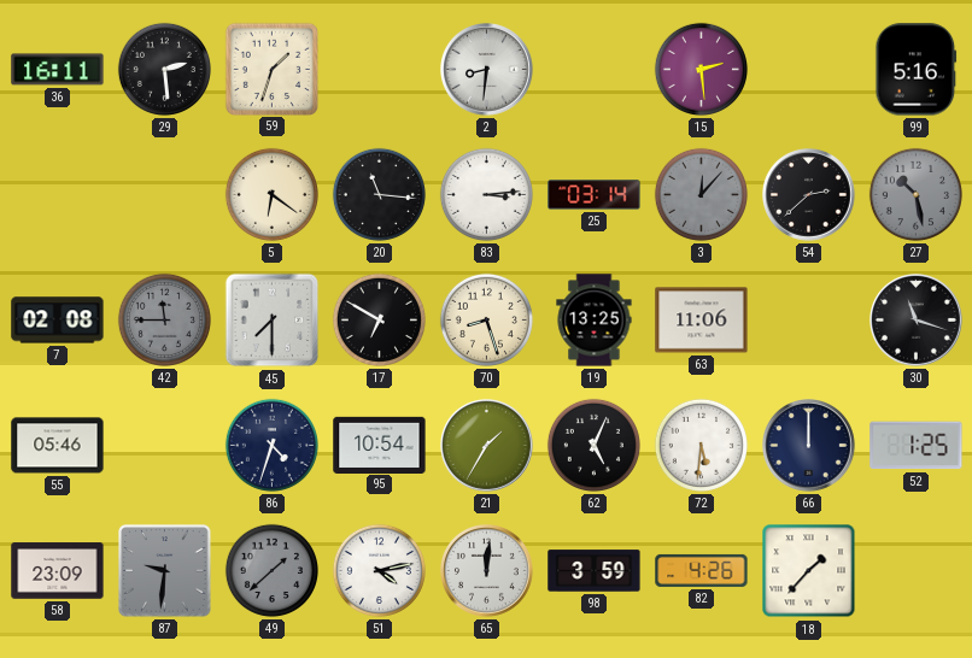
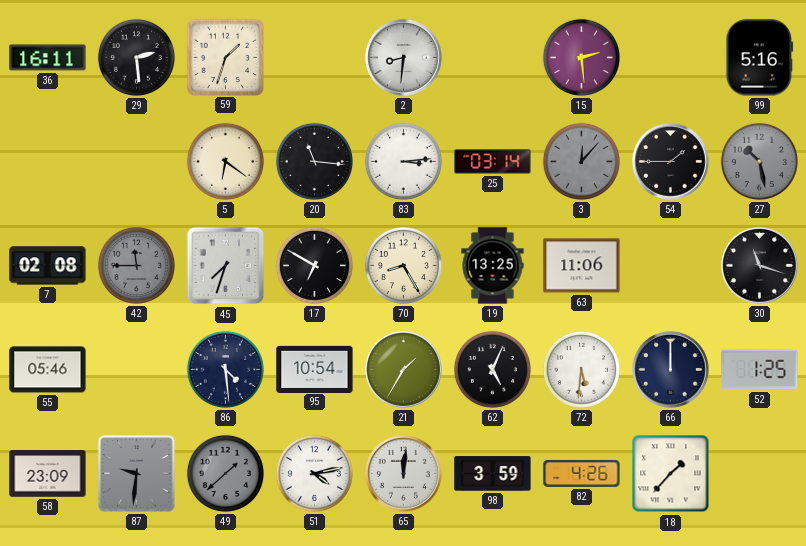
54: 2:38 -> 1:45 (671, 162)
45: 7:30 -> 7:33 (226, 266)
70: 8:27 -> 8:25 (403, 265)
86: 4:33 -> 4:29 (225, 369)
